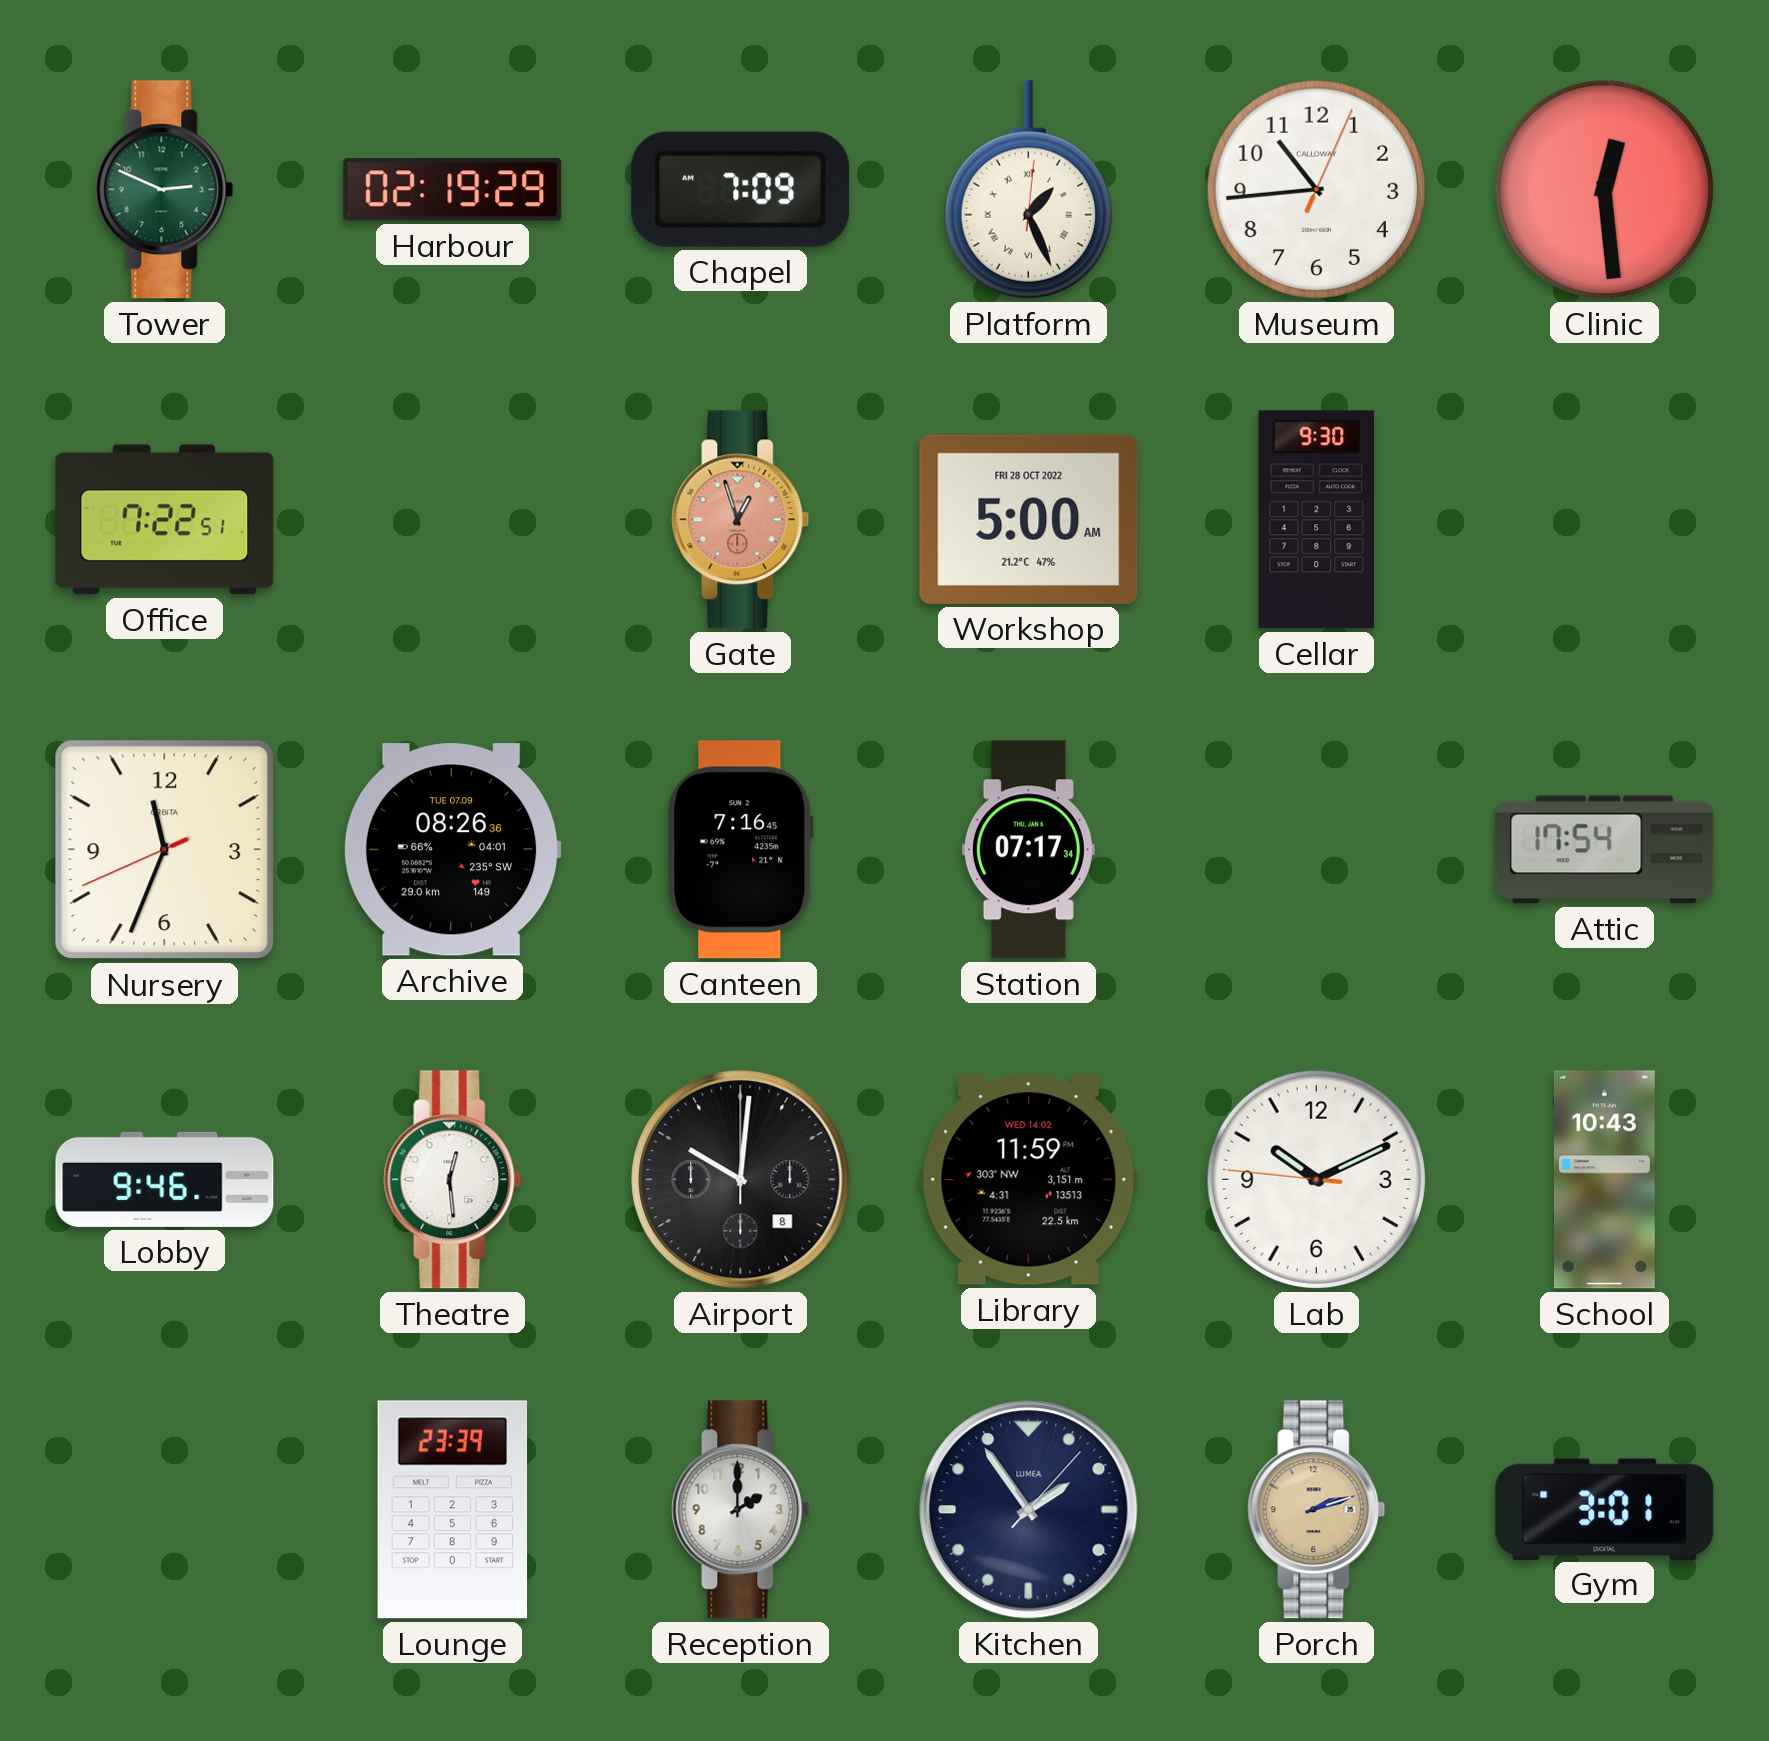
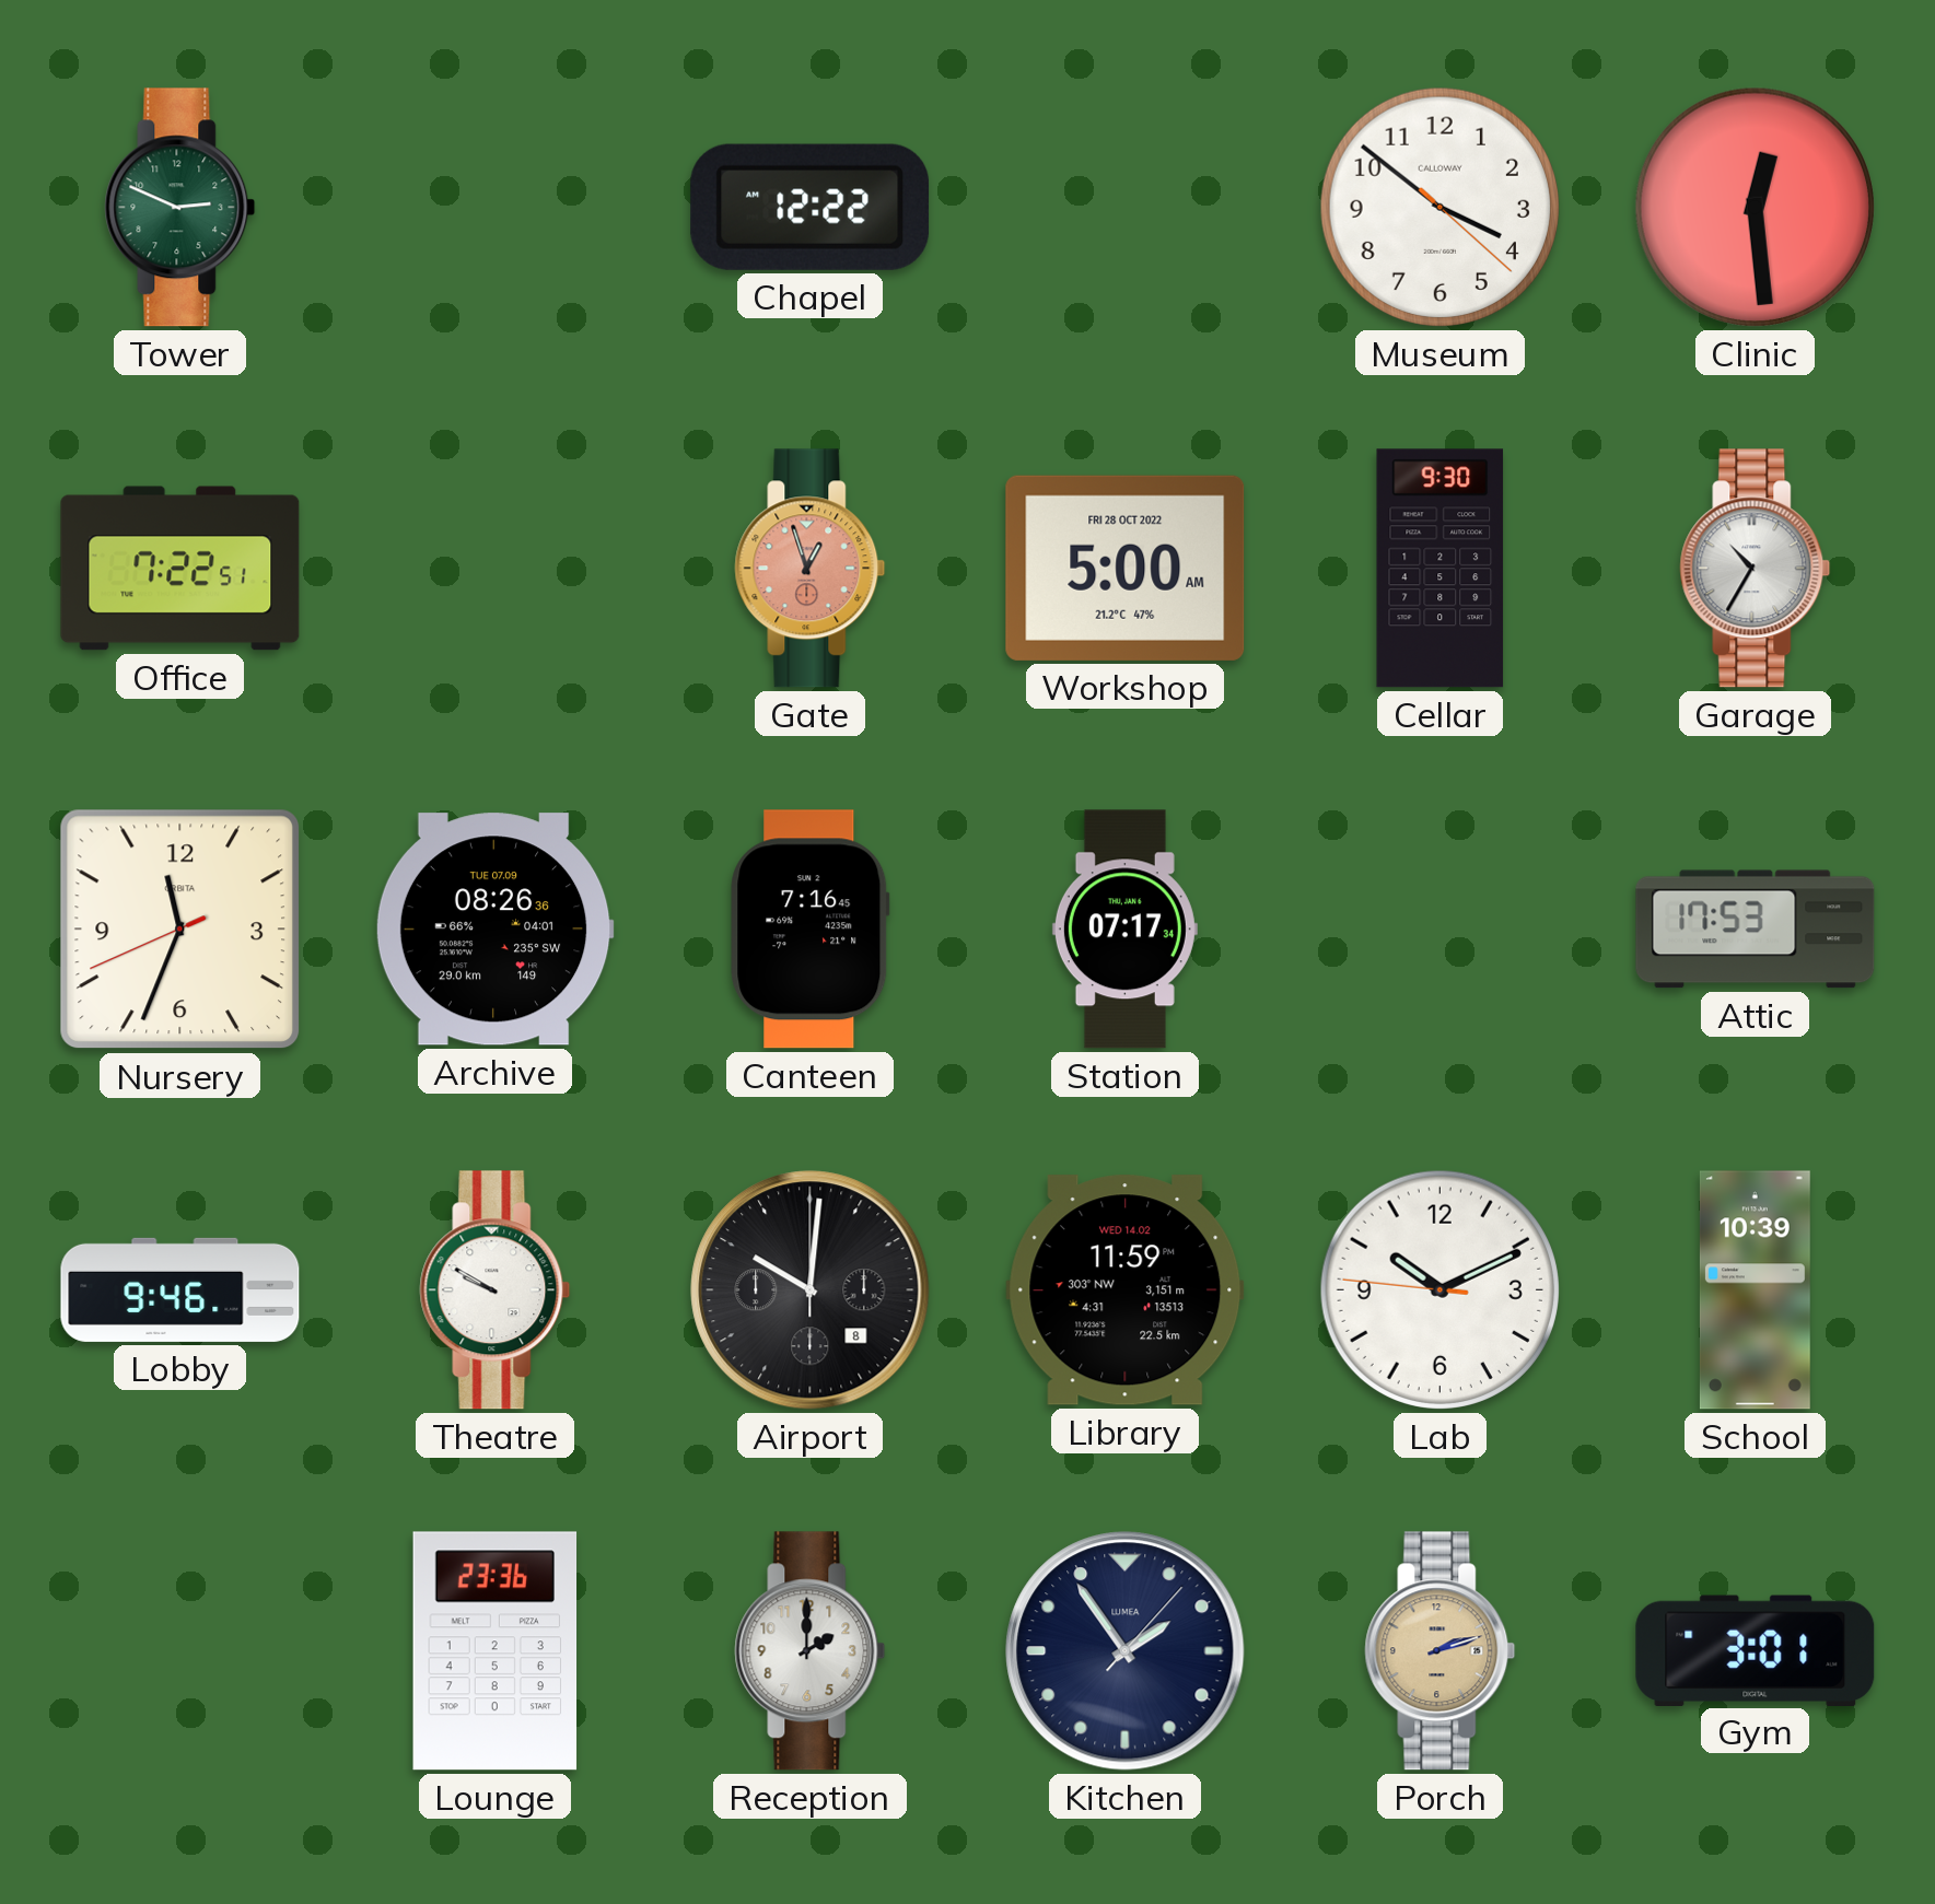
Harbour: 02:19 -> none (453, 190)
Chapel: 7:09 -> 12:22 (811, 207)
Platform: 1:26 -> none (1028, 190)
Museum: 10:44 -> 3:51 (1439, 207)
Garage: none -> 10:35 (1756, 569)
Attic: 17:54 -> 17:53 (1756, 930)
Theatre: 12:29 -> 9:50 (496, 1290)
School: 10:43 -> 10:39 (1755, 1290)
Lounge: 23:39 -> 23:36 (496, 1651)
